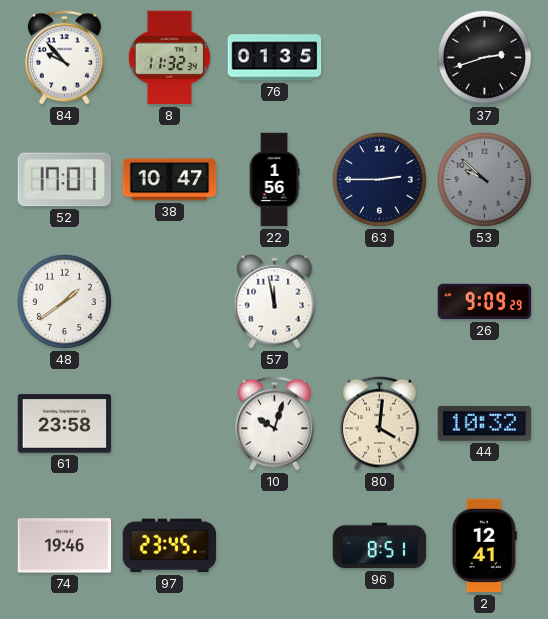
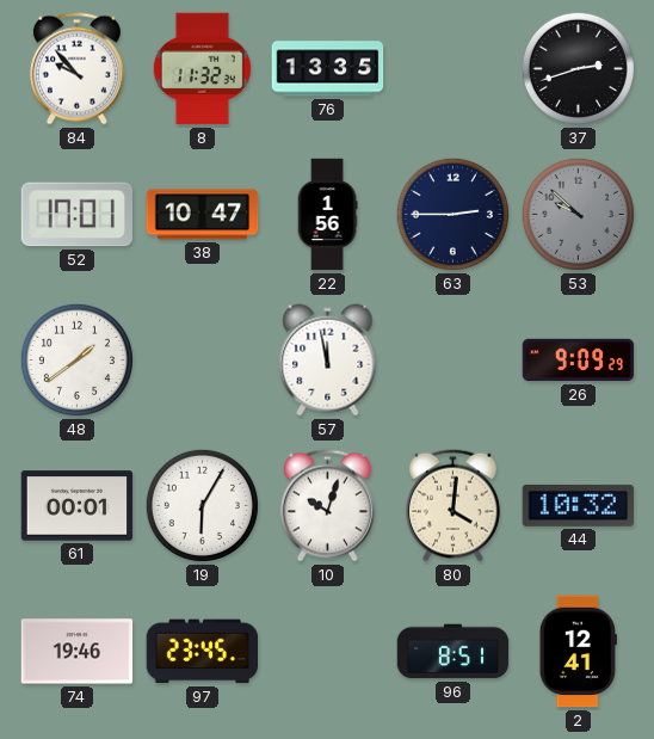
76: 01:35 -> 13:35 (328, 69)
61: 23:58 -> 00:01 (78, 506)
19: none -> 6:05 (202, 505)
